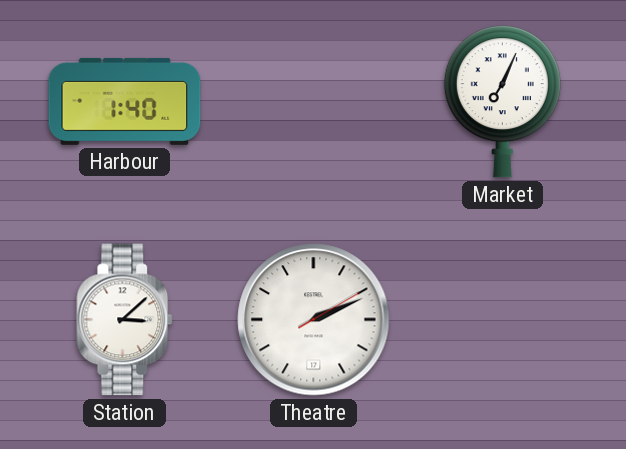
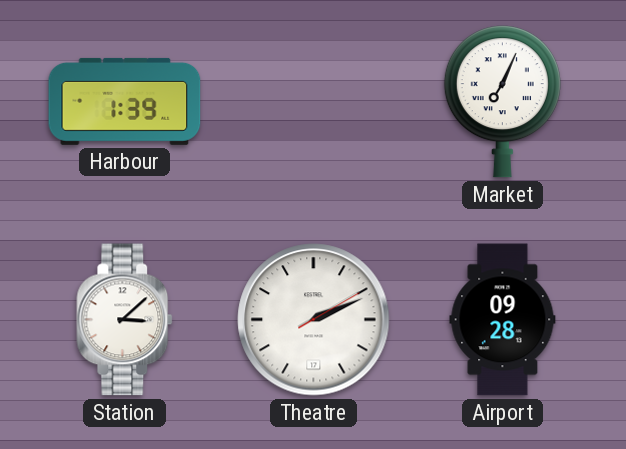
Harbour: 1:40 -> 1:39 (125, 101)
Airport: none -> 09:28 (503, 320)
